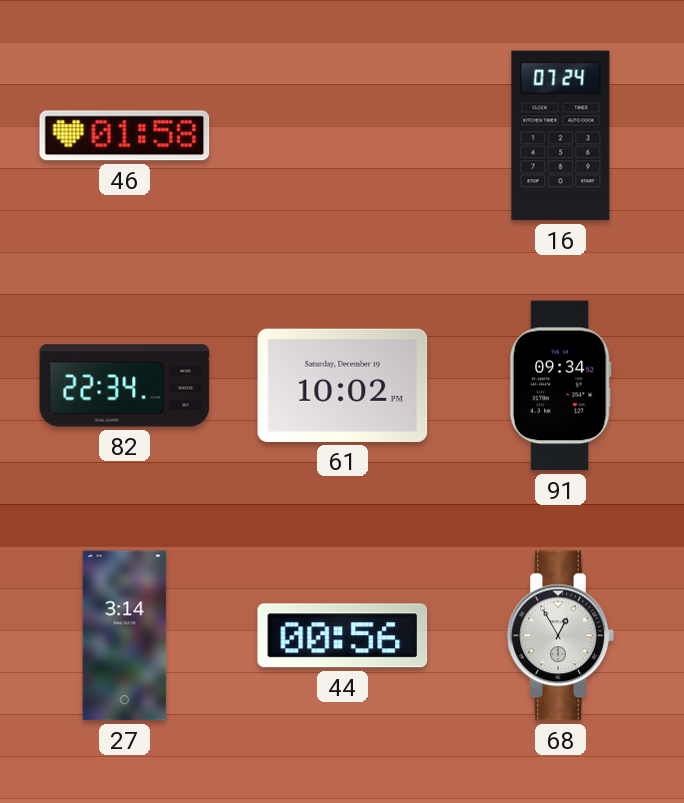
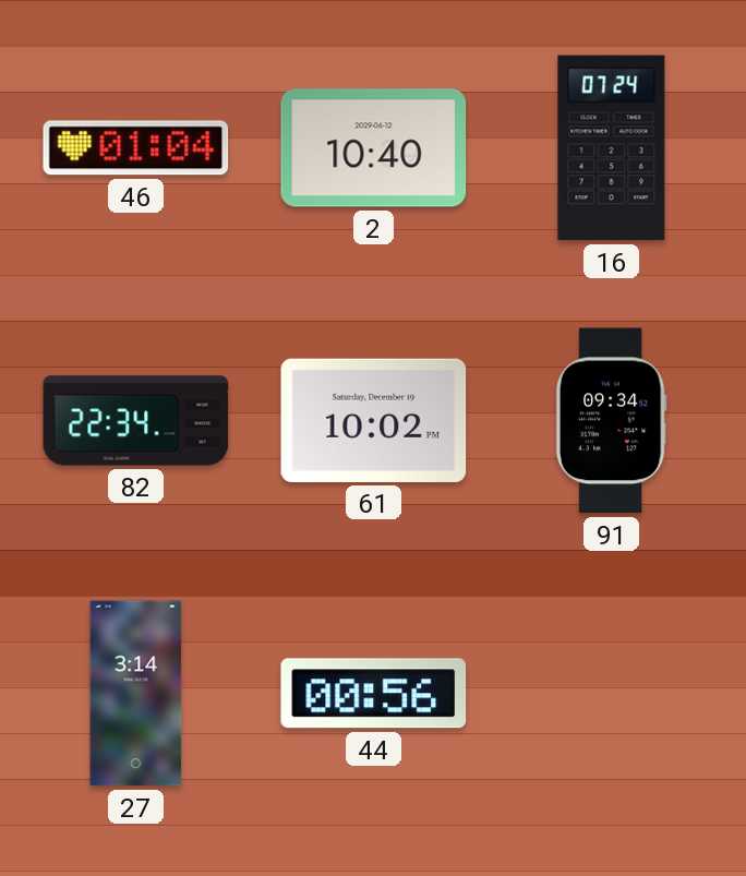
46: 01:58 -> 01:04 (136, 148)
2: none -> 10:40 (374, 148)
68: 12:55 -> none (560, 636)
